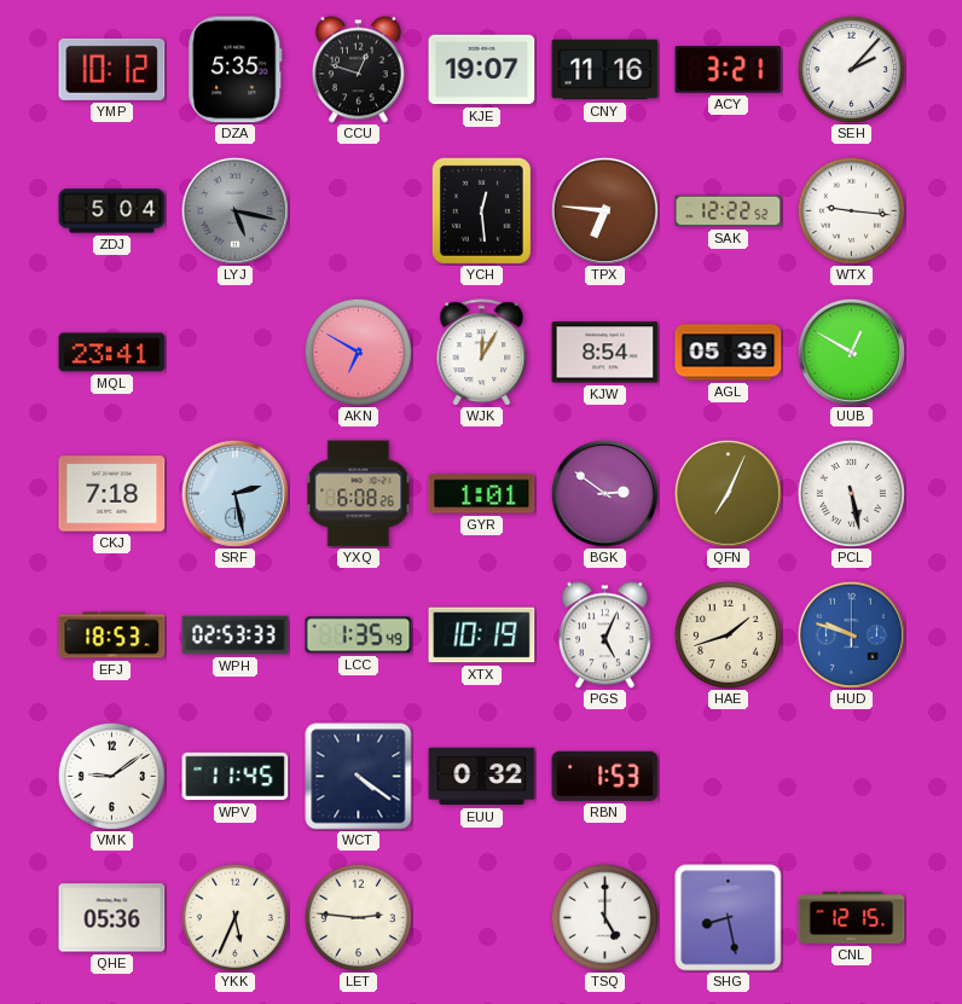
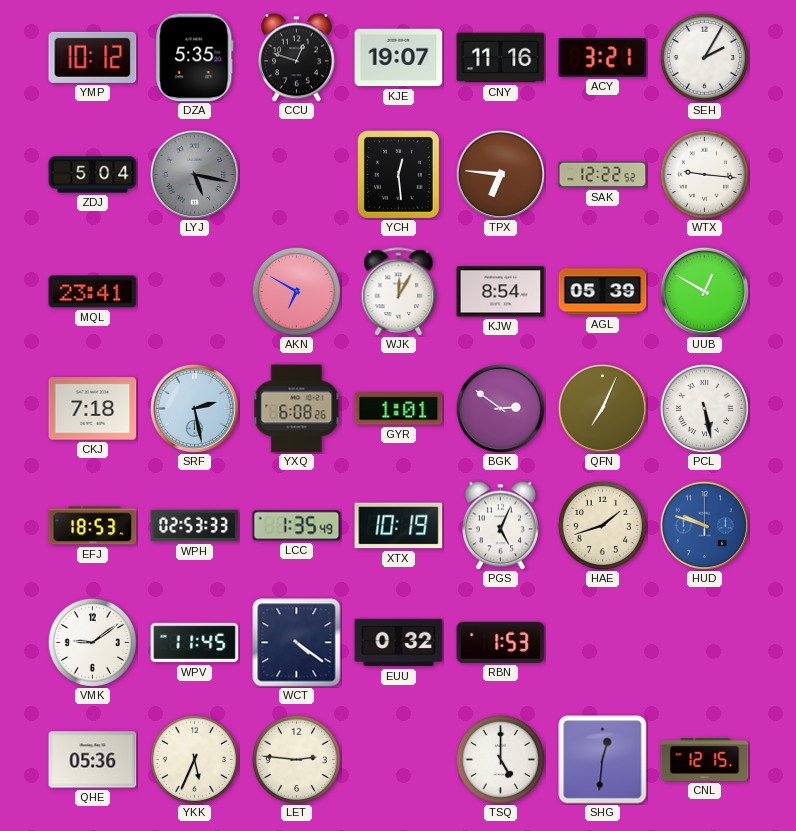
SEH: 2:07 -> 2:05 (704, 57)
SHG: 8:28 -> 12:31 (603, 760)
